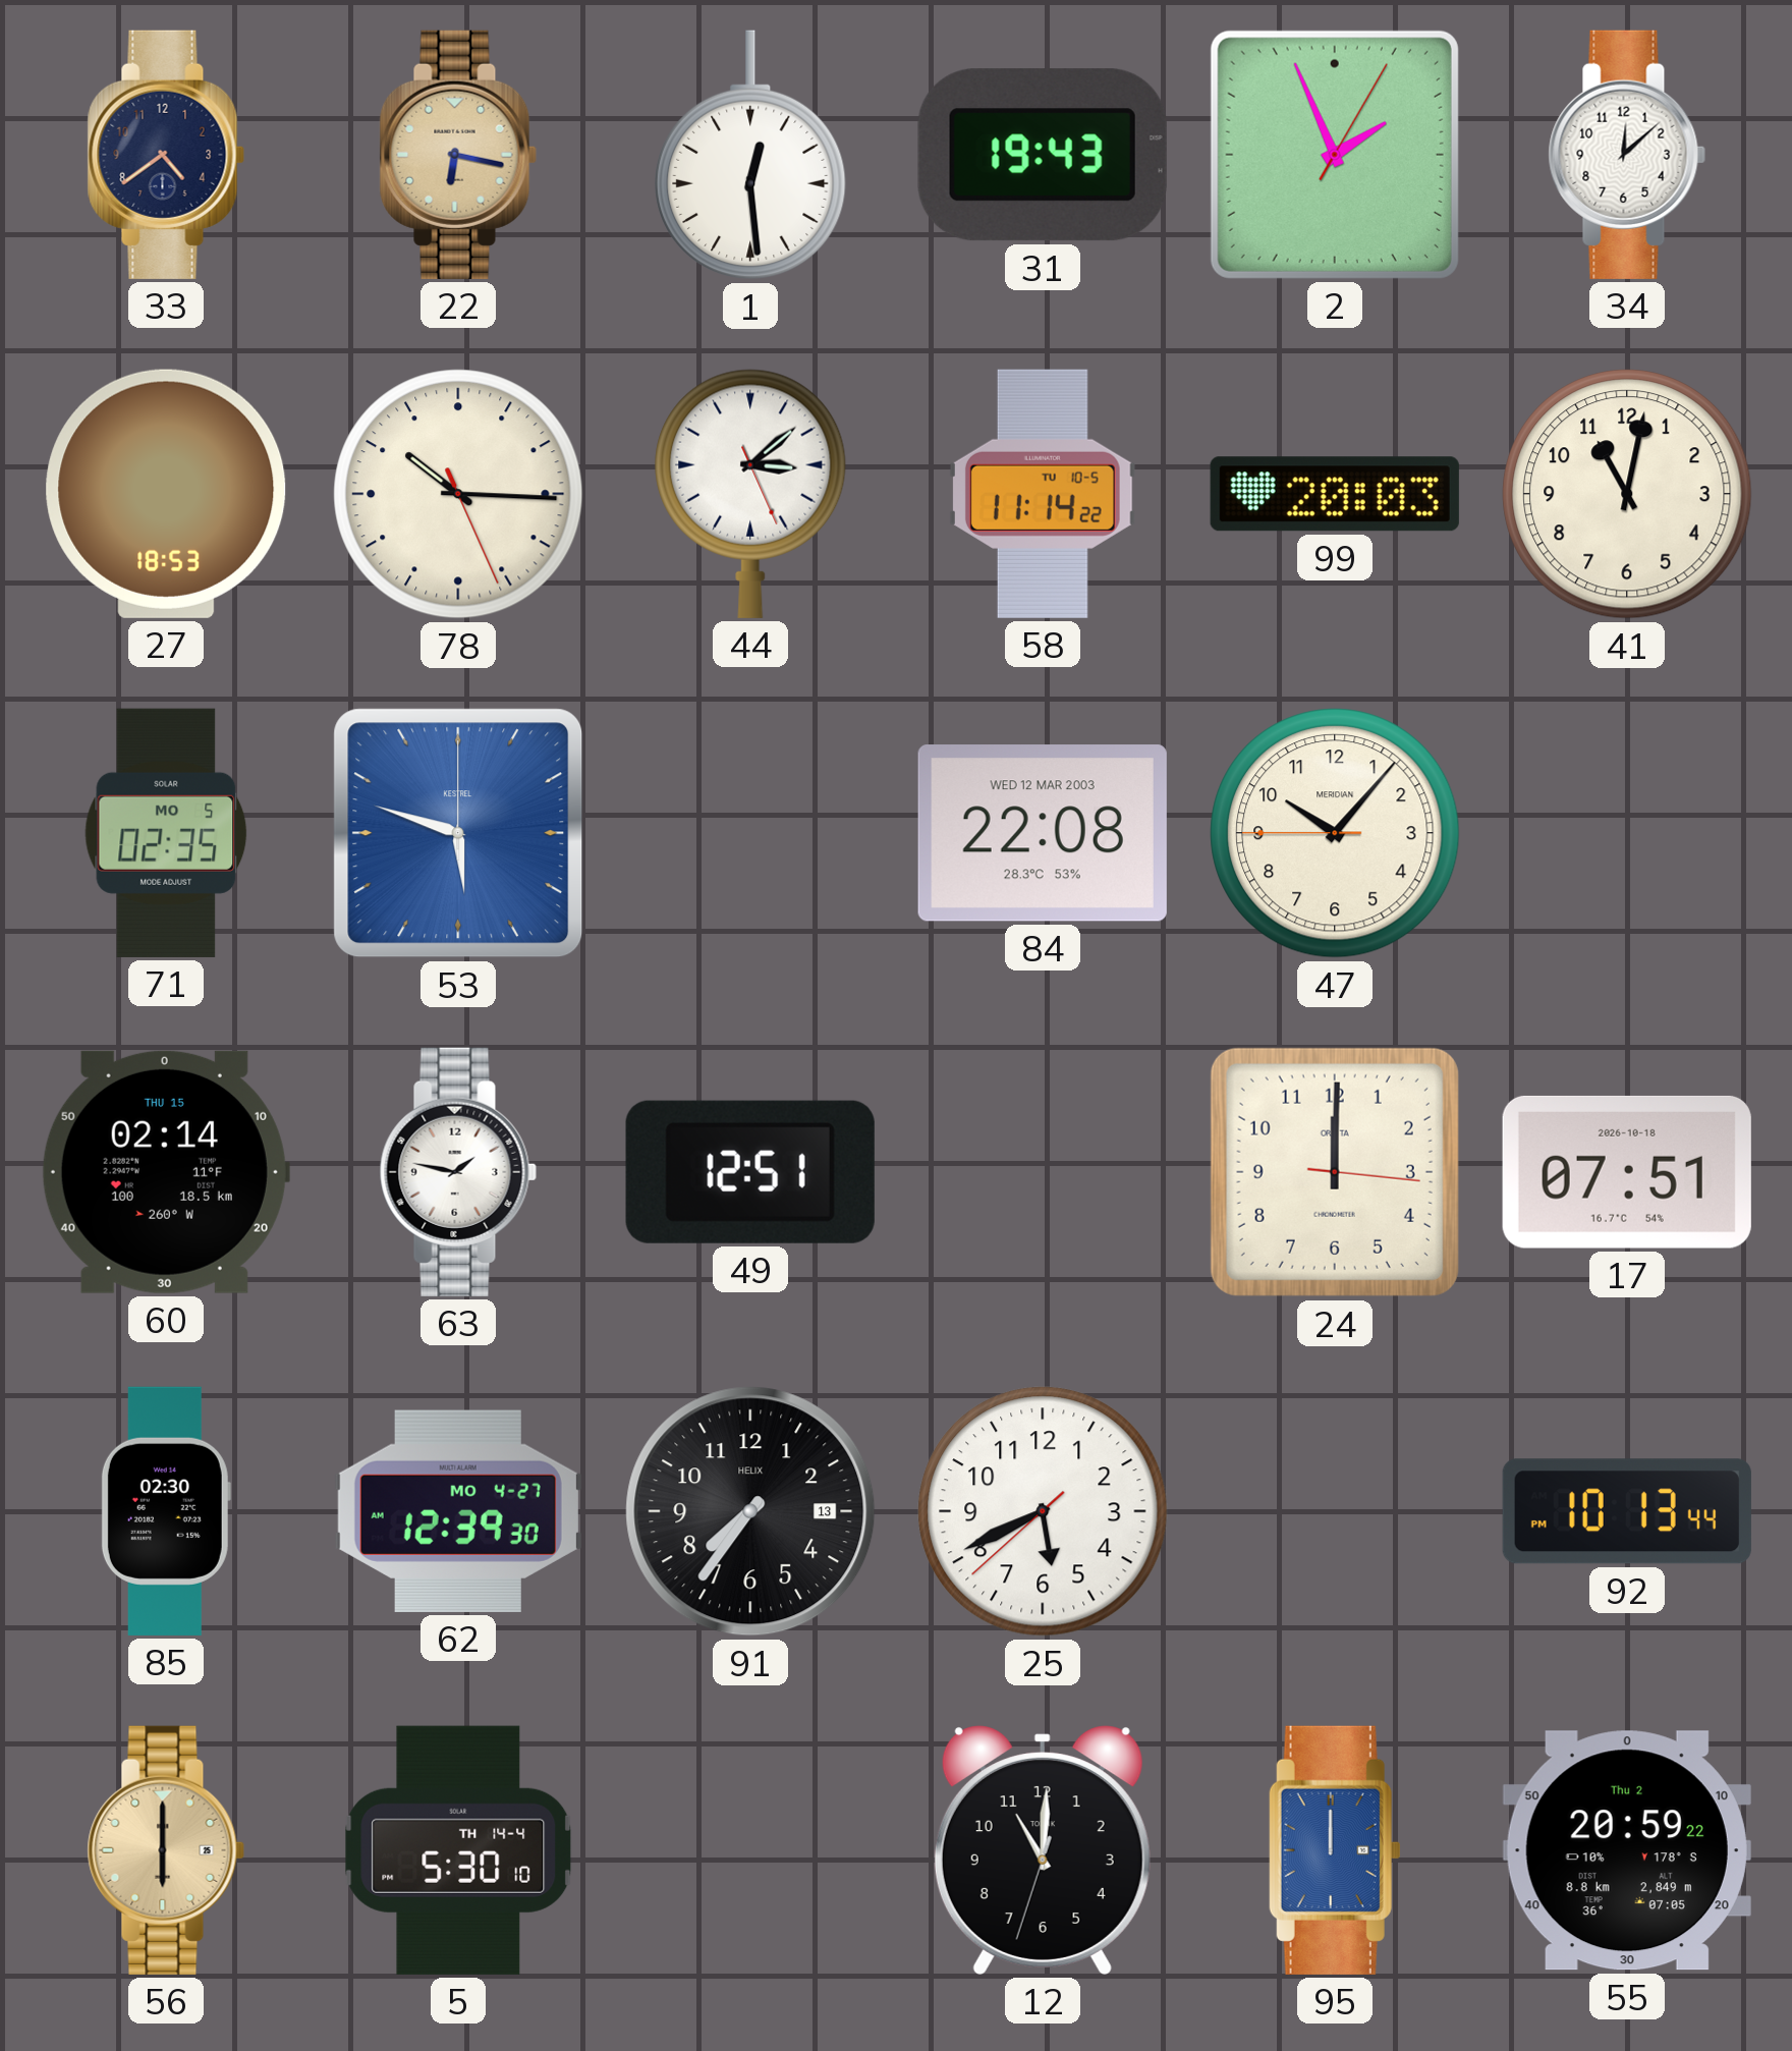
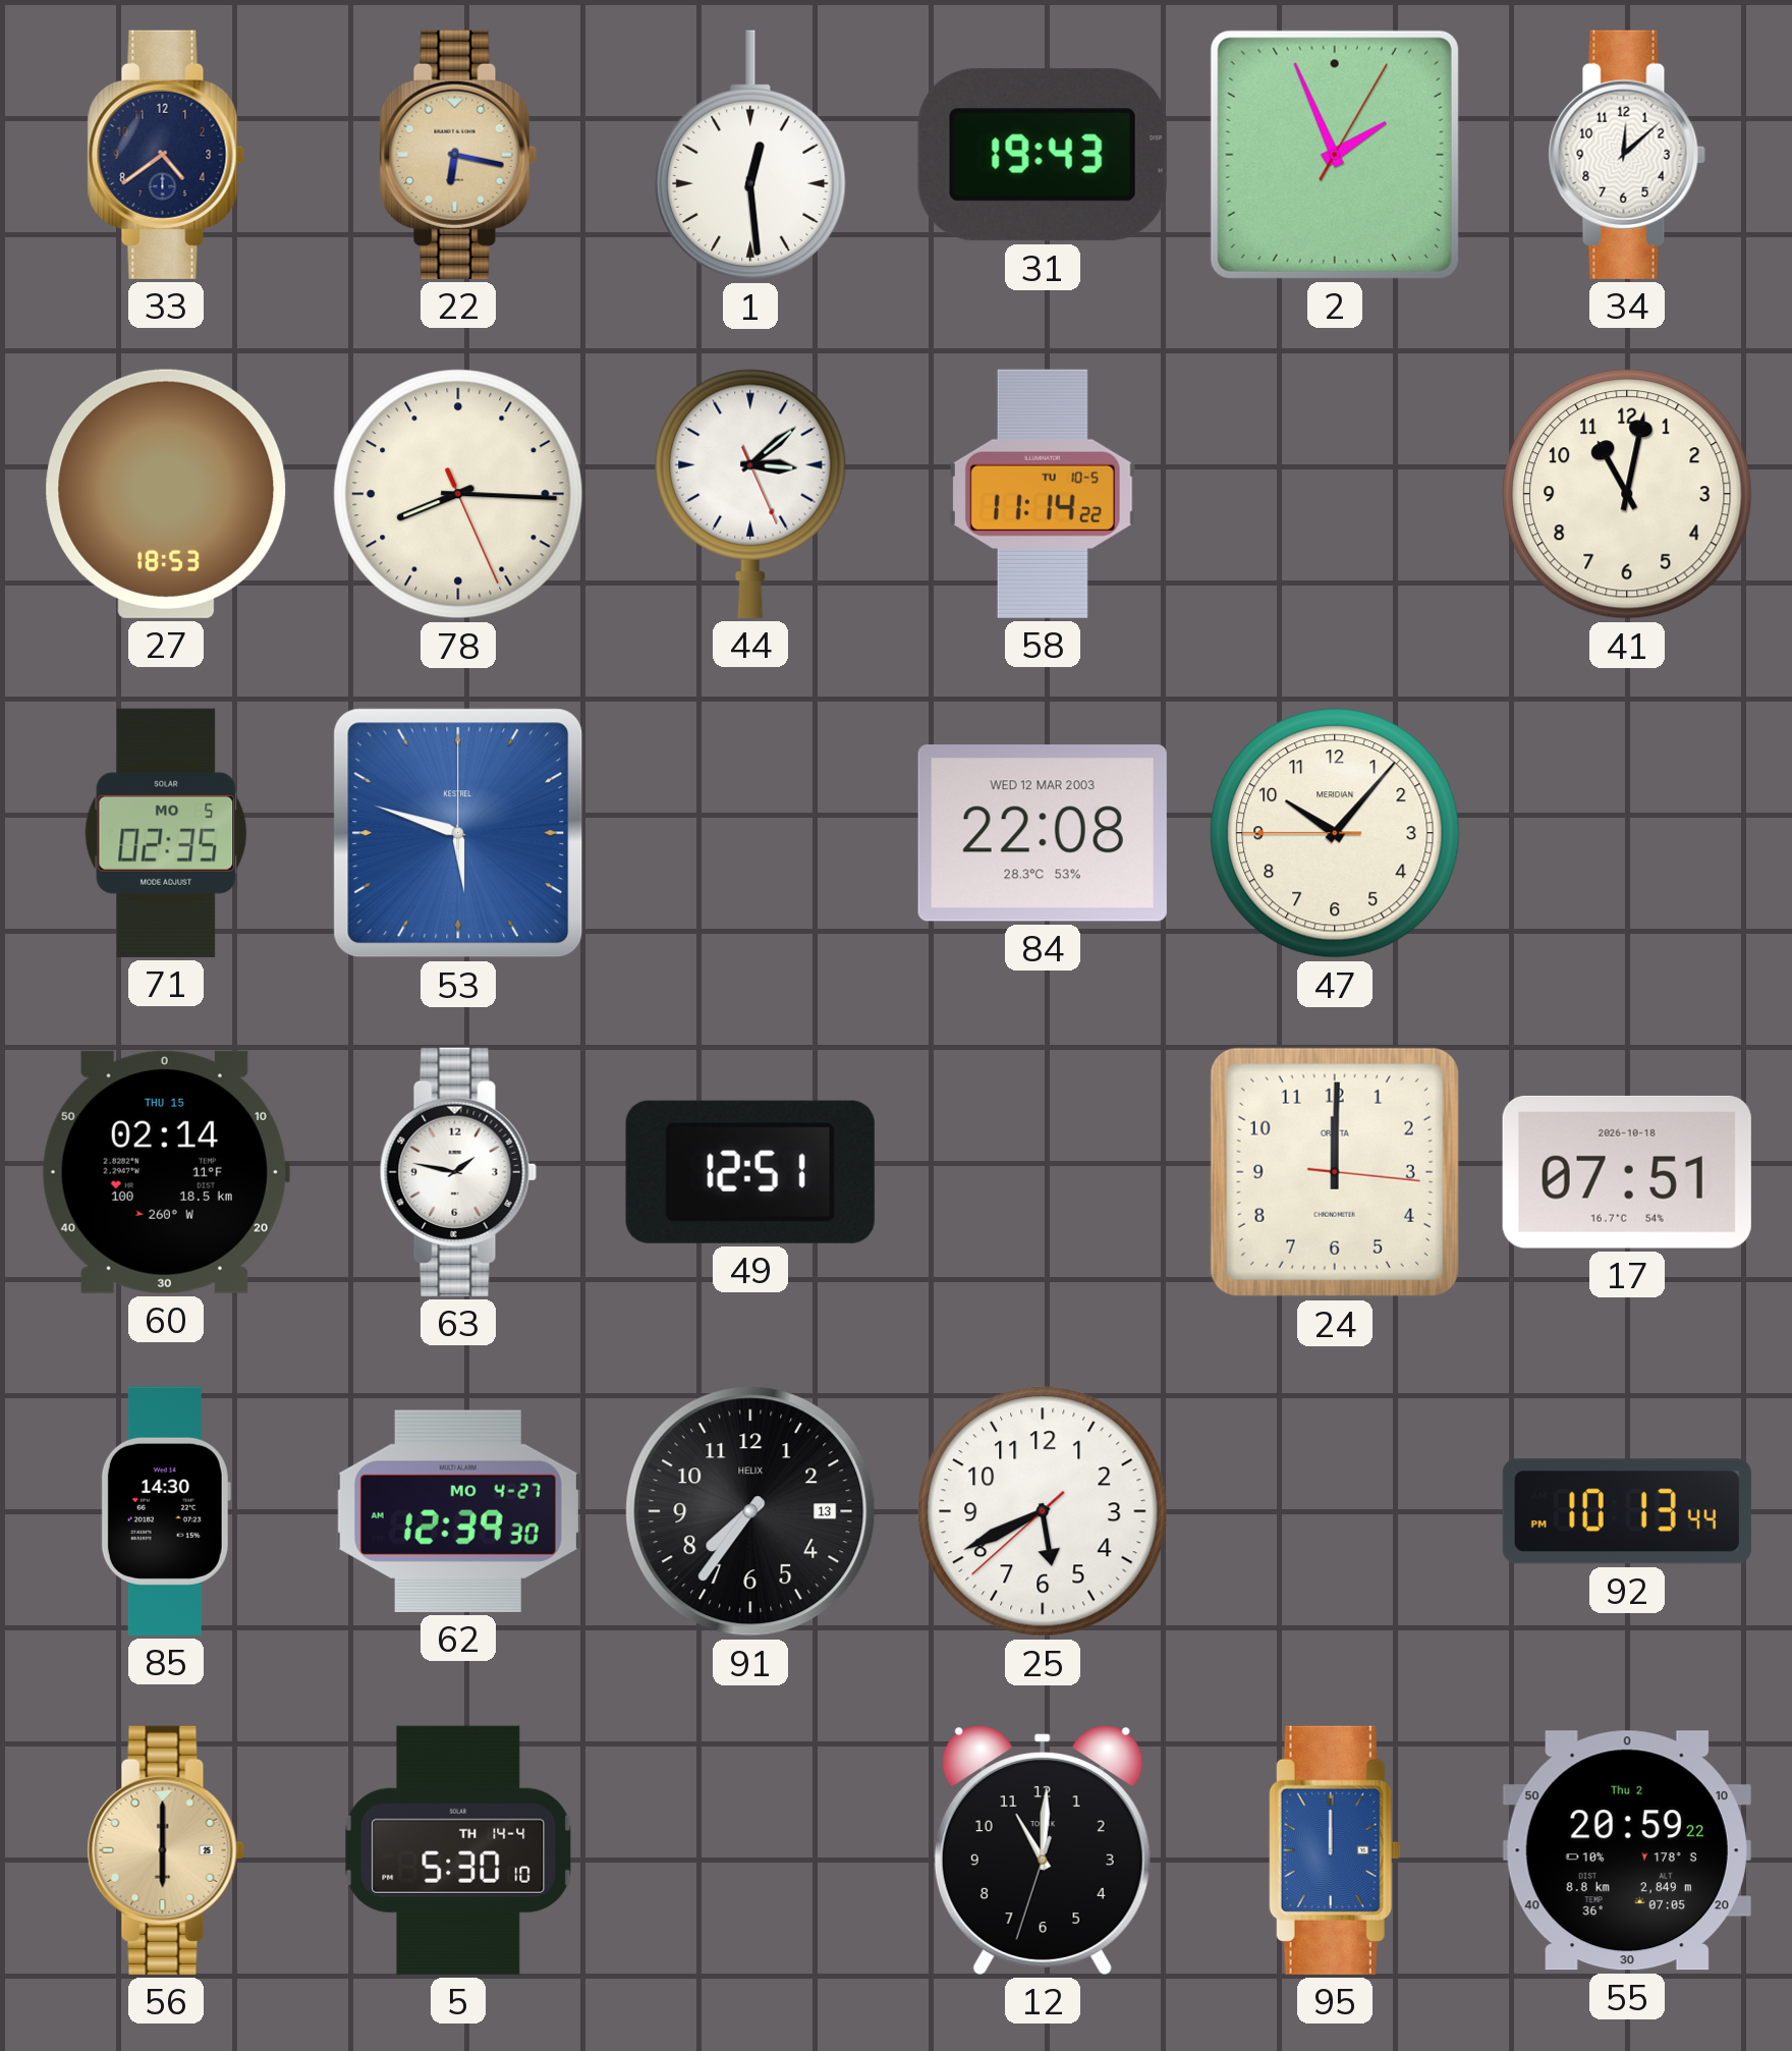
78: 10:15 -> 8:15 (458, 494)
99: 20:03 -> none (1335, 494)
85: 02:30 -> 14:30 (166, 1511)
